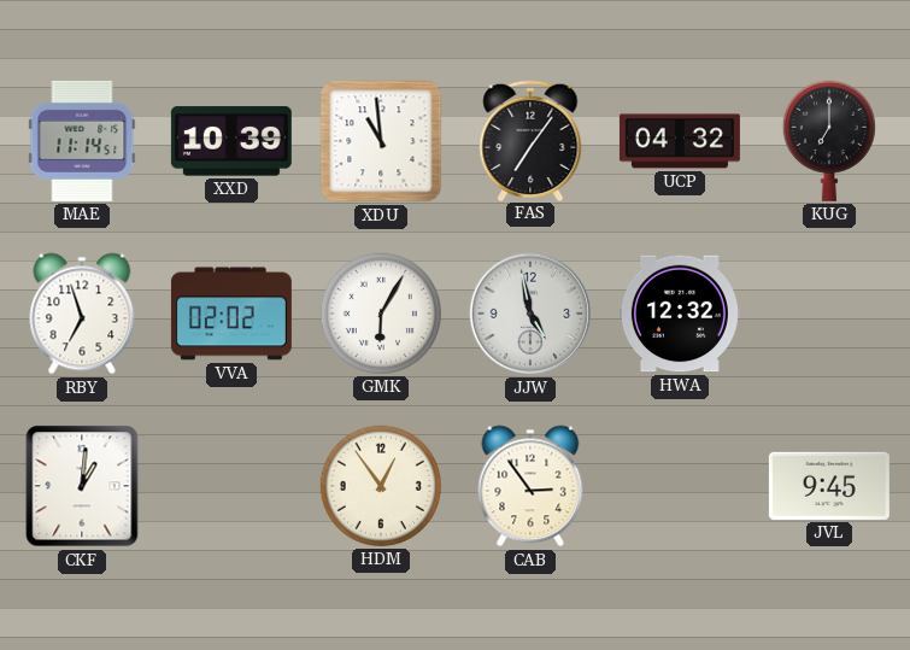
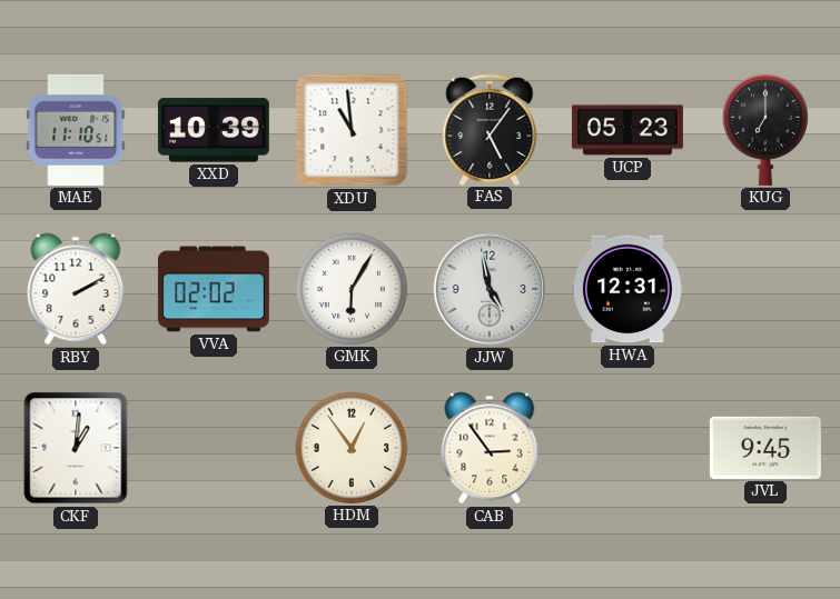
MAE: 11:14 -> 11:10 (76, 130)
FAS: 7:06 -> 5:06 (490, 129)
UCP: 04:32 -> 05:23 (627, 130)
RBY: 6:57 -> 2:10 (76, 289)
HWA: 12:32 -> 12:31 (627, 289)
